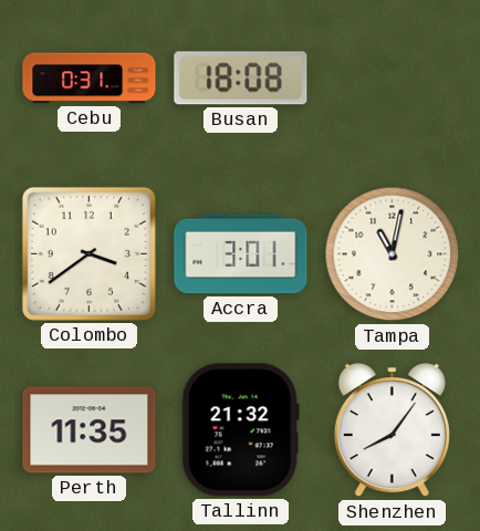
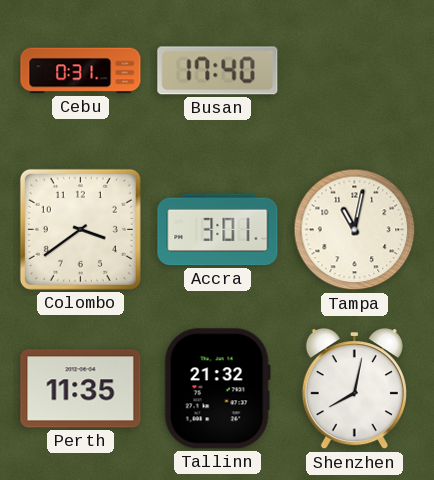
Busan: 18:08 -> 17:40 (218, 71)
Shenzhen: 8:06 -> 8:02 (354, 390)
